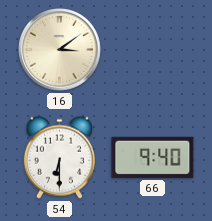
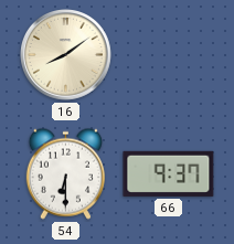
16: 3:09 -> 8:09 (66, 55)
66: 9:40 -> 9:37 (169, 173)
